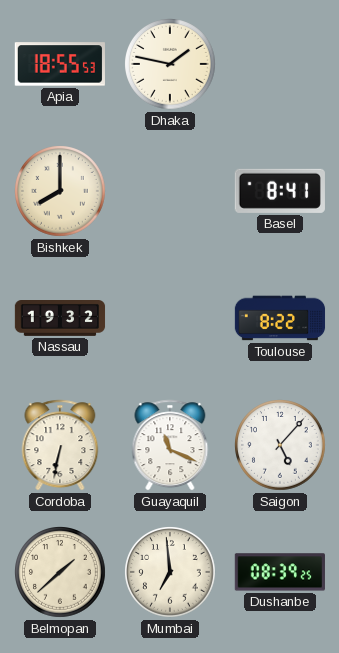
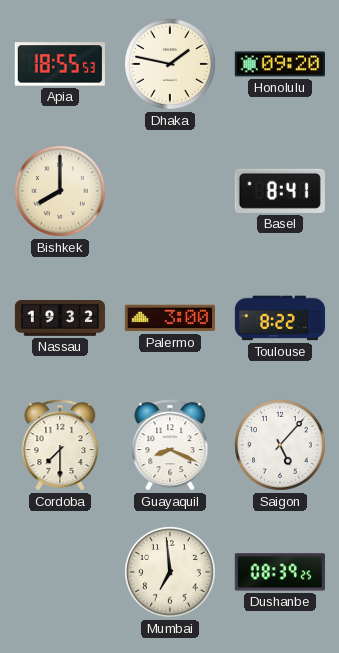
Honolulu: none -> 09:20 (279, 64)
Palermo: none -> 3:00 (169, 318)
Cordoba: 6:32 -> 7:30 (60, 445)
Guayaquil: 11:19 -> 8:19 (170, 445)
Belmopan: 1:38 -> none (61, 573)
